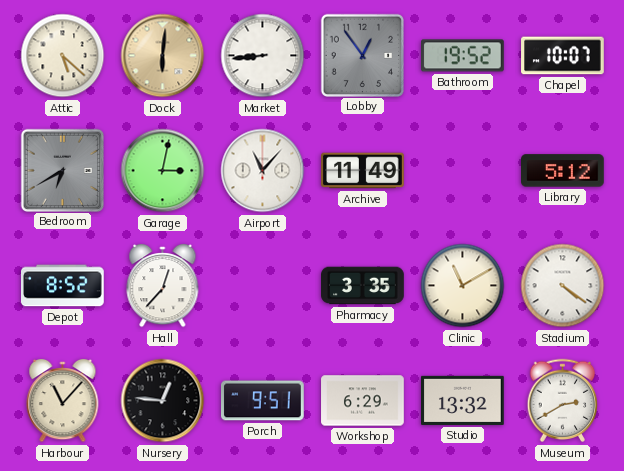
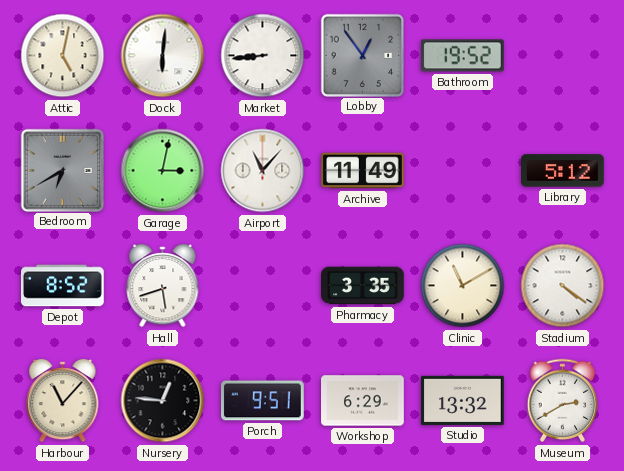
Attic: 5:22 -> 5:02 (63, 56)
Dock dial: champagne -> white (163, 56)
Chapel: 10:07 -> none (563, 56)
Hall: 12:37 -> 5:42 (163, 286)
